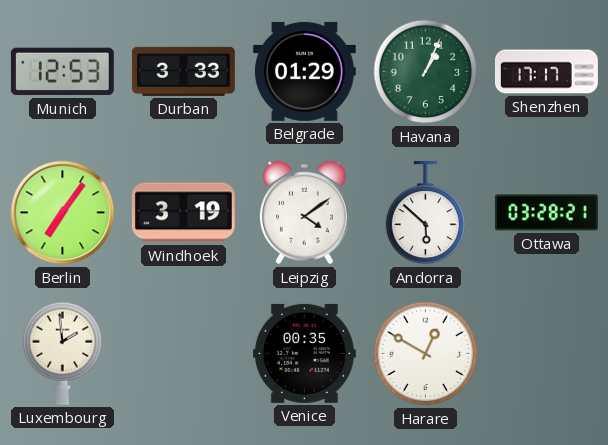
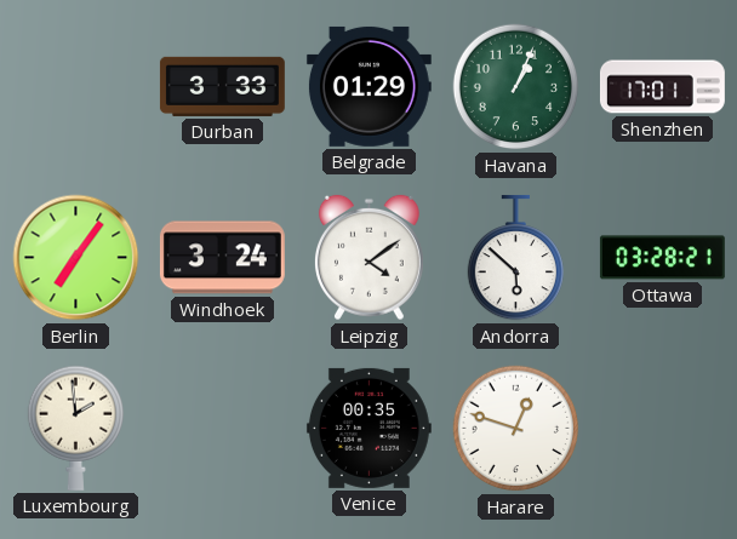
Munich: 12:53 -> none (62, 72)
Shenzhen: 17:17 -> 17:01 (662, 87)
Windhoek: 3:19 -> 3:24 (222, 258)
Harare: 12:50 -> 12:48 (516, 429)
